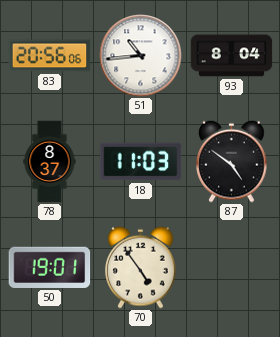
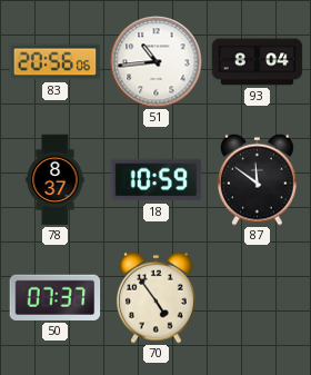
18: 11:03 -> 10:59 (157, 180)
87: 4:51 -> 11:51 (258, 179)
50: 19:01 -> 07:37 (56, 297)
